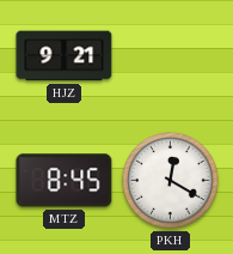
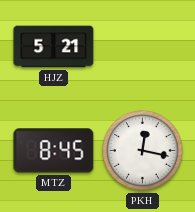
HJZ: 9:21 -> 5:21 (54, 47)
PKH: 12:20 -> 12:17 (143, 151)
